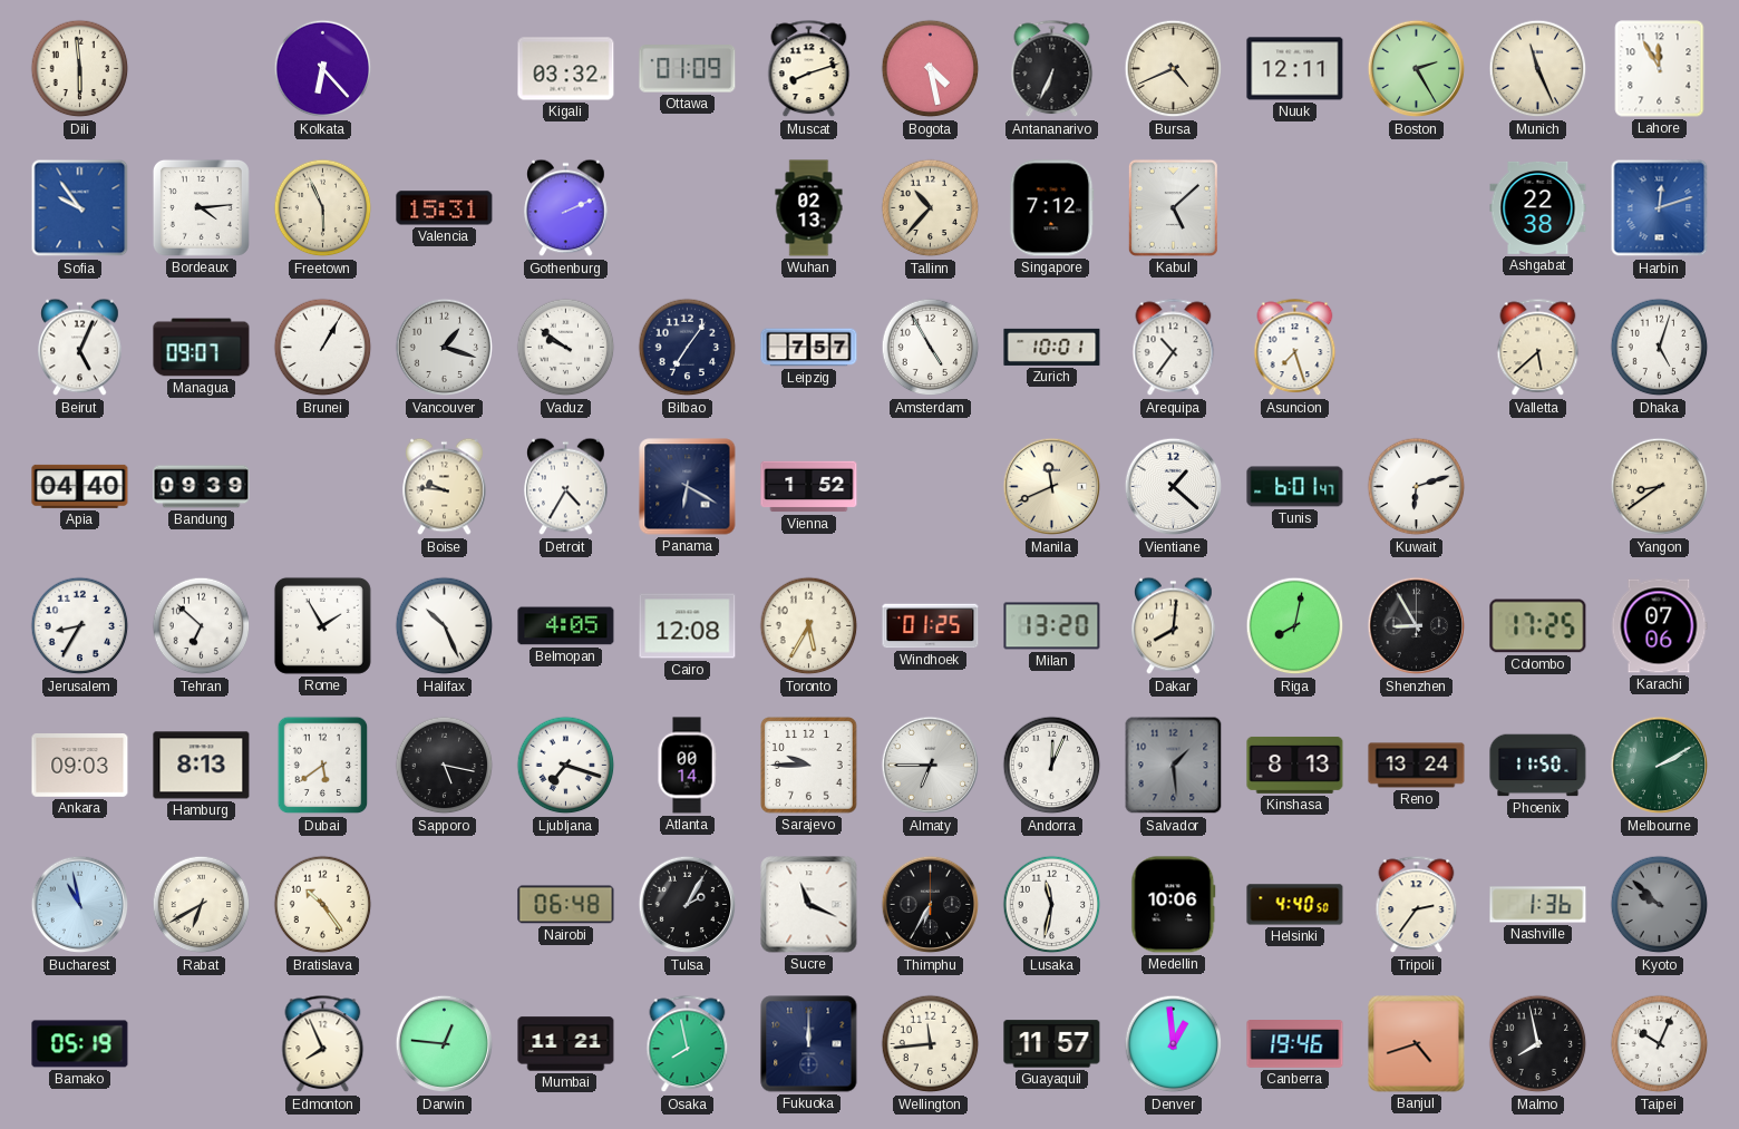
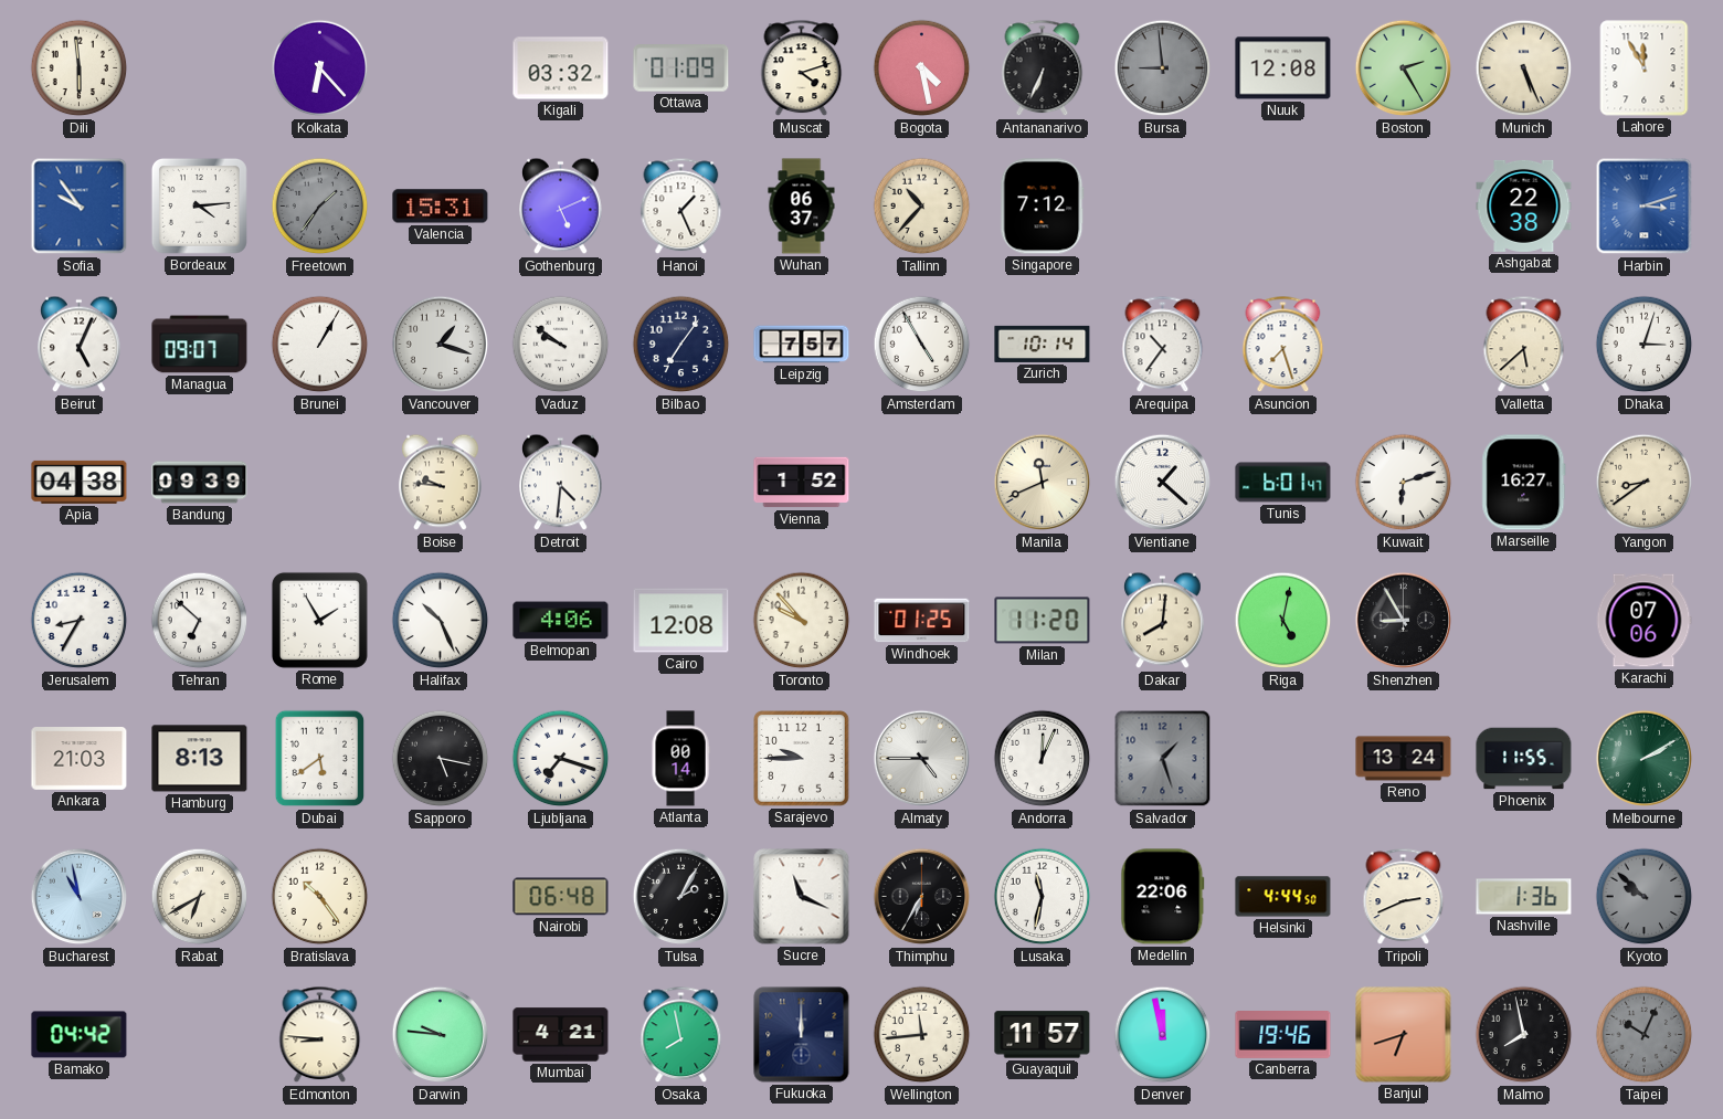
Muscat: 8:12 -> 4:12 (802, 68)
Bursa: 4:41 -> 8:59 (1163, 68)
Bursa dial: cream -> grey (1163, 68)
Nuuk: 12:11 -> 12:08 (1283, 68)
Munich: 11:26 -> 5:26 (1524, 68)
Freetown: 5:56 -> 1:36 (320, 207)
Freetown dial: cream -> grey (320, 207)
Gothenburg: 2:11 -> 5:11 (561, 207)
Hanoi: none -> 1:26 (681, 207)
Wuhan: 02:13 -> 06:37 (802, 207)
Kabul: 5:08 -> none (1173, 207)
Harbin: 12:12 -> 3:12 (1645, 207)
Zurich: 10:01 -> 10:14 (1043, 344)
Dhaka: 5:03 -> 3:03 (1645, 345)
Apia: 04:40 -> 04:38 (80, 482)
Detroit: 4:35 -> 4:31 (561, 483)
Panama: 6:20 -> none (688, 487)
Marseille: none -> 16:27 (1524, 483)
Belmopan: 4:05 -> 4:06 (561, 621)
Toronto: 5:35 -> 9:53 (802, 621)
Milan: 13:20 -> 11:20 (1043, 621)
Riga: 8:02 -> 5:02 (1283, 621)
Colombo: 17:25 -> none (1538, 626)
Ankara: 09:03 -> 21:03 (80, 759)
Almaty: 6:45 -> 4:45 (922, 759)
Salvador: 1:29 -> 1:27 (1163, 759)
Kinshasa: 8:13 -> none (1295, 766)
Phoenix: 11:50 -> 11:55 (1524, 759)
Medellin: 10:06 -> 22:06 (1163, 897)
Helsinki: 4:40 -> 4:44 (1283, 897)
Tripoli: 2:36 -> 2:41 (1404, 897)
Bamako: 05:19 -> 04:42 (80, 1035)
Edmonton: 7:56 -> 8:46 (320, 1035)
Darwin: 12:46 -> 9:46 (441, 1035)
Mumbai: 11:21 -> 4:21 (561, 1035)
Denver: 12:59 -> 11:58 (1163, 1035)
Banjul: 4:42 -> 6:42 (1404, 1035)
Taipei dial: white -> grey (1645, 1035)
